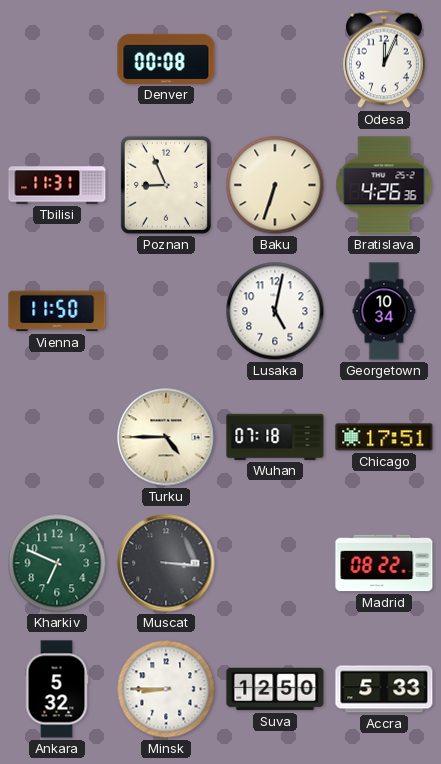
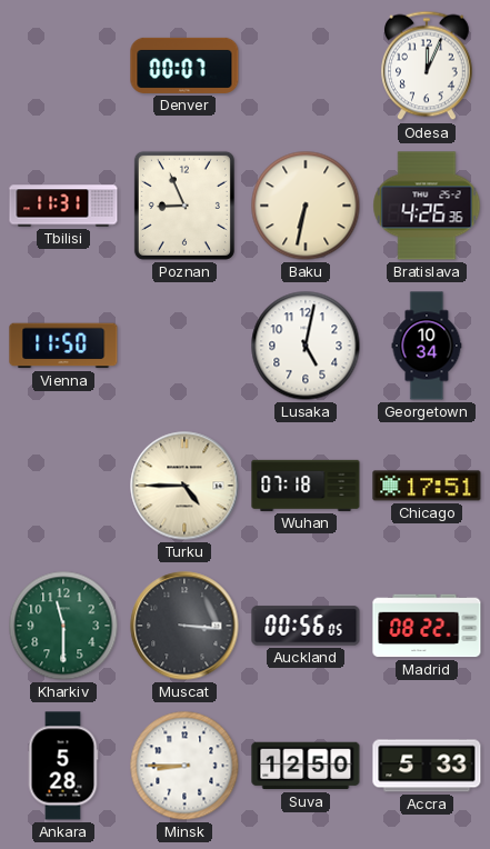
Denver: 00:08 -> 00:07 (184, 66)
Baku: 6:33 -> 6:32 (306, 206)
Kharkiv: 6:49 -> 11:30 (63, 626)
Auckland: none -> 00:56 (306, 626)
Ankara: 5:32 -> 5:28 (63, 766)
